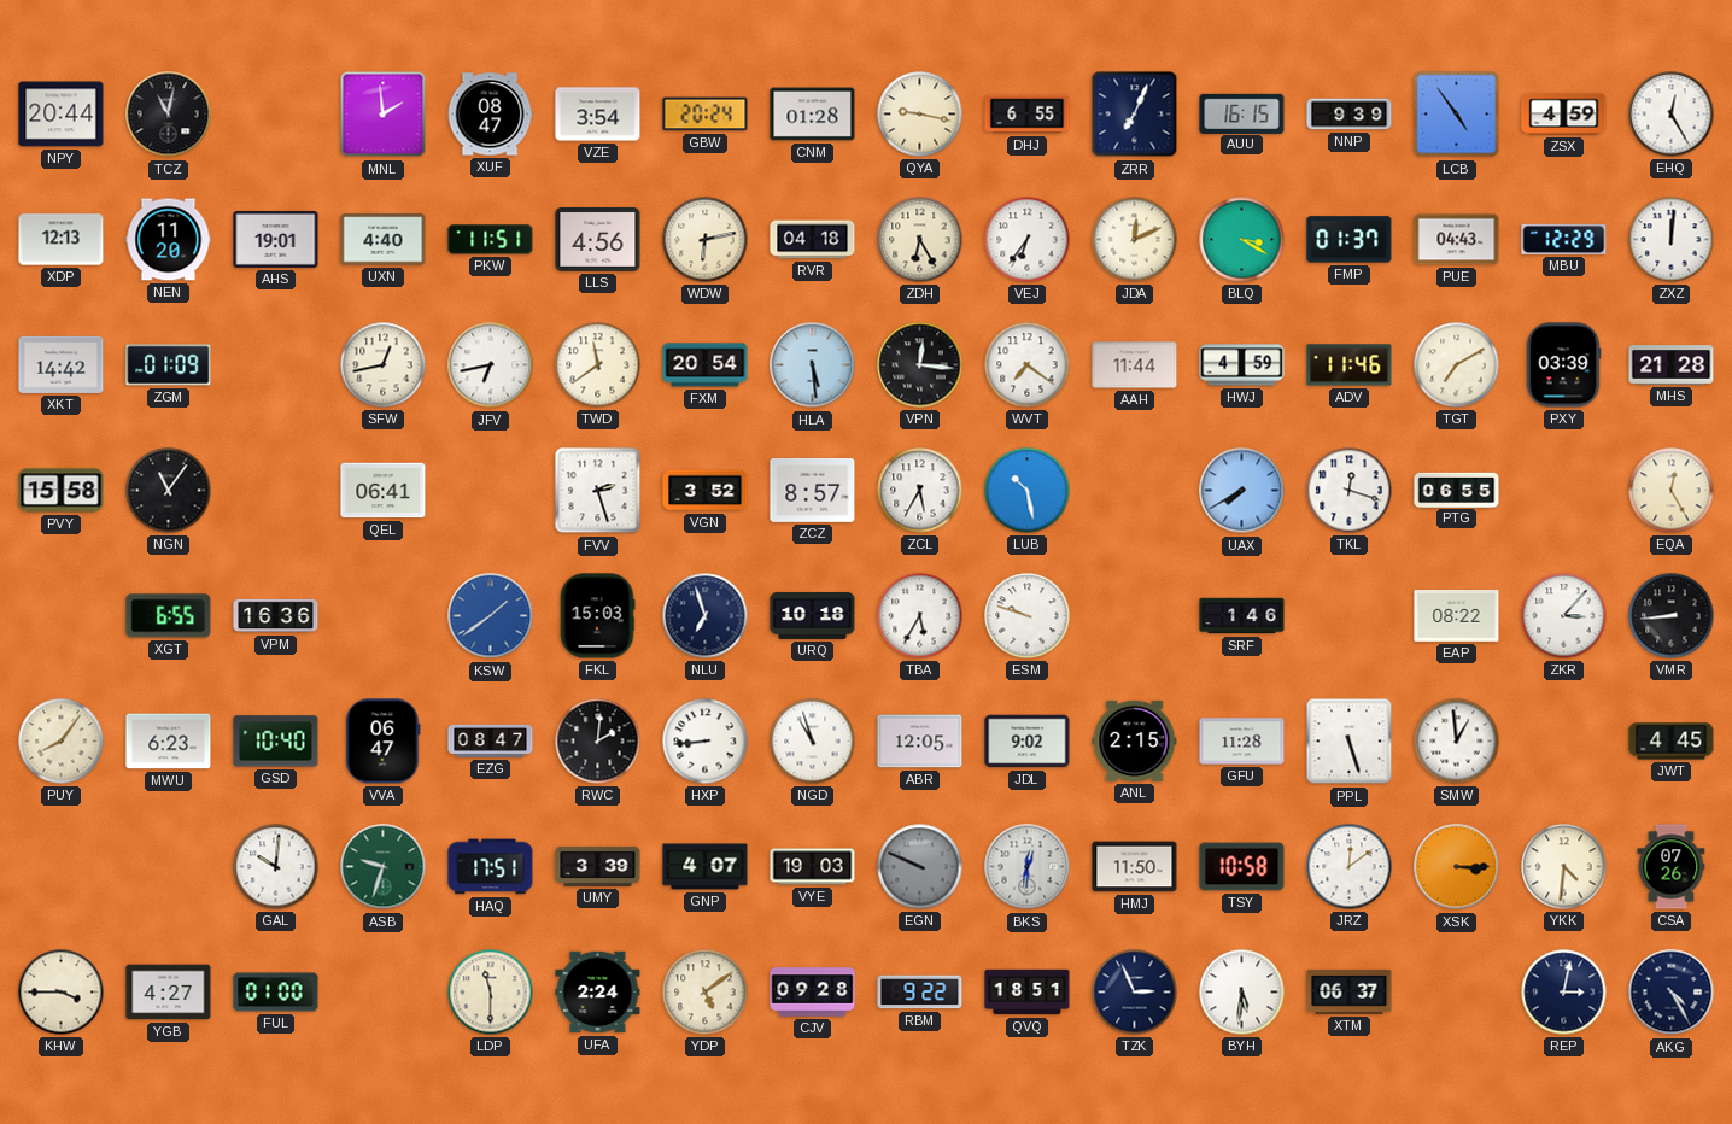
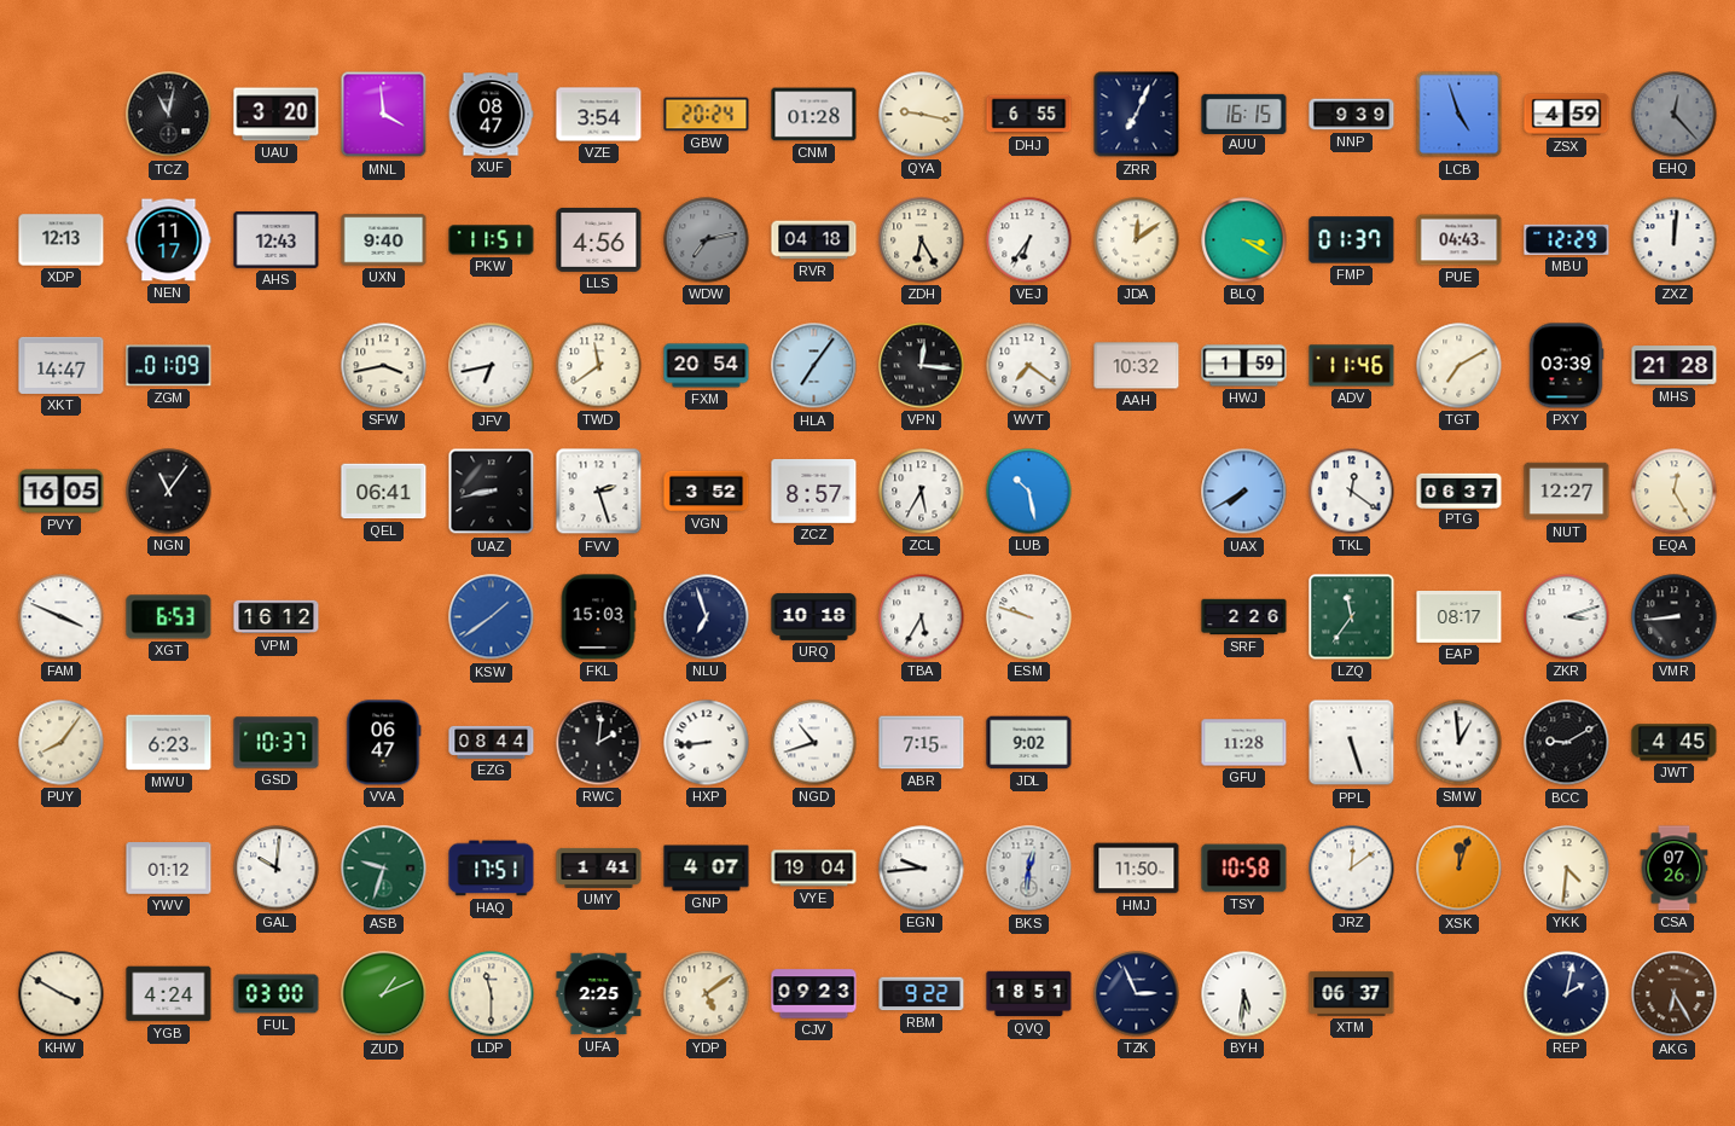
NPY: 20:44 -> none (62, 115)
UAU: none -> 3:20 (277, 115)
MNL: 1:59 -> 3:59 (384, 115)
LCB: 4:54 -> 4:57 (1460, 115)
EHQ: 12:25 -> 12:23 (1675, 115)
EHQ dial: white -> grey (1675, 115)
NEN: 11:20 -> 11:17 (169, 240)
AHS: 19:01 -> 12:43 (277, 239)
UXN: 4:40 -> 9:40 (384, 240)
WDW: 6:13 -> 7:13 (707, 240)
WDW dial: cream -> grey (707, 240)
JDA: 12:11 -> 12:09 (1137, 240)
XKT: 14:42 -> 14:47 (62, 365)
SFW: 12:43 -> 3:43 (384, 366)
HLA: 5:29 -> 7:06 (814, 366)
AAH: 11:44 -> 10:32 (1137, 366)
HWJ: 4:59 -> 1:59 (1244, 366)
PVY: 15:58 -> 16:05 (62, 492)
UAZ: none -> 8:43 (492, 492)
TKL: 12:18 -> 12:21 (1352, 492)
PTG: 06:55 -> 06:37 (1460, 491)
NUT: none -> 12:27 (1567, 492)
FAM: none -> 3:49 (62, 617)
XGT: 6:55 -> 6:53 (169, 617)
VPM: 16:36 -> 16:12 (277, 617)
SRF: 1:46 -> 2:26 (1244, 617)
LZQ: none -> 11:36 (1352, 617)
EAP: 08:22 -> 08:17 (1460, 617)
ZKR: 3:07 -> 3:12 (1567, 617)
GSD: 10:40 -> 10:37 (277, 743)
EZG: 08:47 -> 08:44 (492, 742)
NGD: 10:57 -> 10:42 (814, 743)
ABR: 12:05 -> 7:15 (922, 743)
ANL: 2:15 -> none (1135, 740)
BCC: none -> 9:10 (1567, 743)
YWV: none -> 01:12 (169, 869)
UMY: 3:39 -> 1:41 (599, 867)
VYE: 19:03 -> 19:04 (814, 869)
EGN: 9:49 -> 9:44 (922, 869)
EGN dial: grey -> white (922, 869)
XSK: 3:15 -> 12:03 (1460, 869)
KHW: 3:45 -> 3:50 (62, 994)
YGB: 4:27 -> 4:24 (169, 994)
FUL: 01:00 -> 03:00 (277, 994)
ZUD: none -> 1:11 (384, 994)
UFA: 2:24 -> 2:25 (599, 994)
CJV: 09:28 -> 09:23 (814, 994)
REP: 3:02 -> 2:02 (1567, 994)
AKG: 4:25 -> 6:25 (1675, 994)
AKG dial: navy -> brown (1675, 994)
